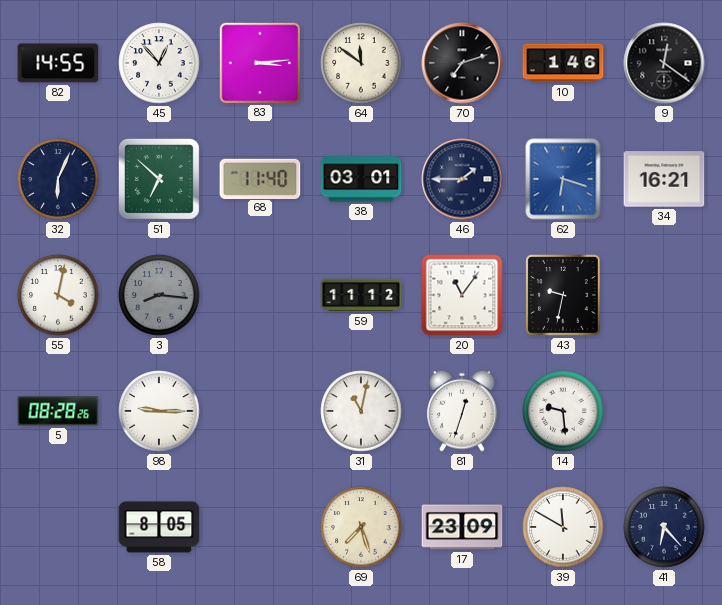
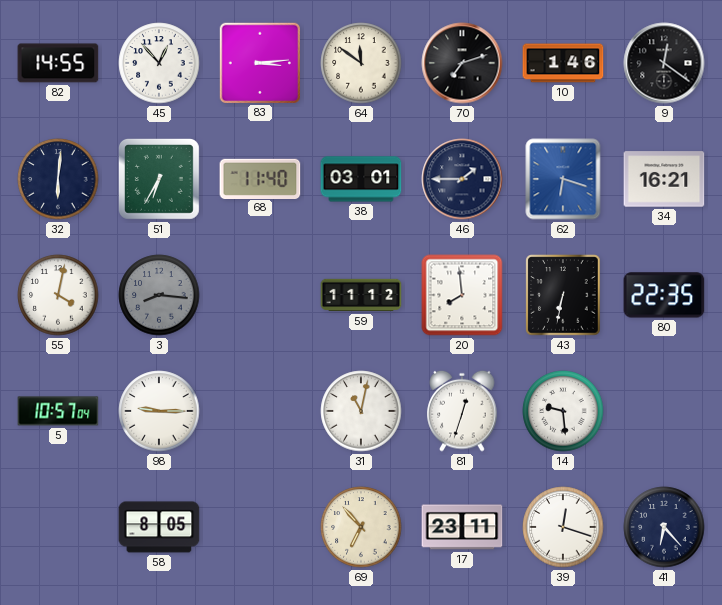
32: 6:04 -> 6:01 (58, 179)
51: 6:52 -> 6:35 (159, 179)
20: 11:06 -> 7:59 (462, 295)
43: 9:32 -> 6:32 (563, 295)
80: none -> 22:35 (664, 295)
5: 08:28 -> 10:57 (58, 411)
69: 7:27 -> 6:53 (361, 527)
17: 23:09 -> 23:11 (462, 527)
39: 11:50 -> 12:18 (563, 527)
